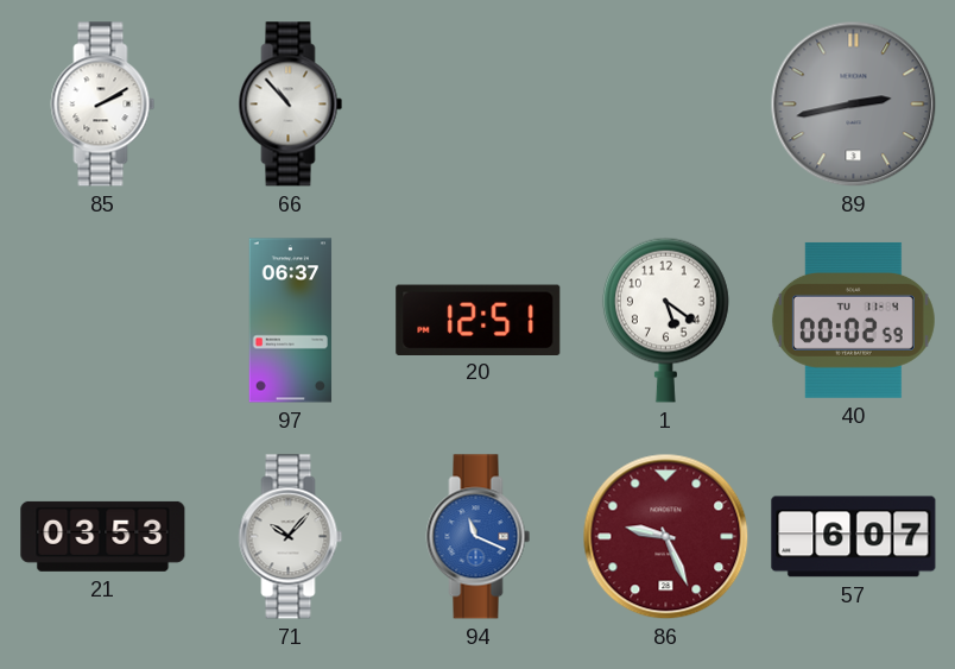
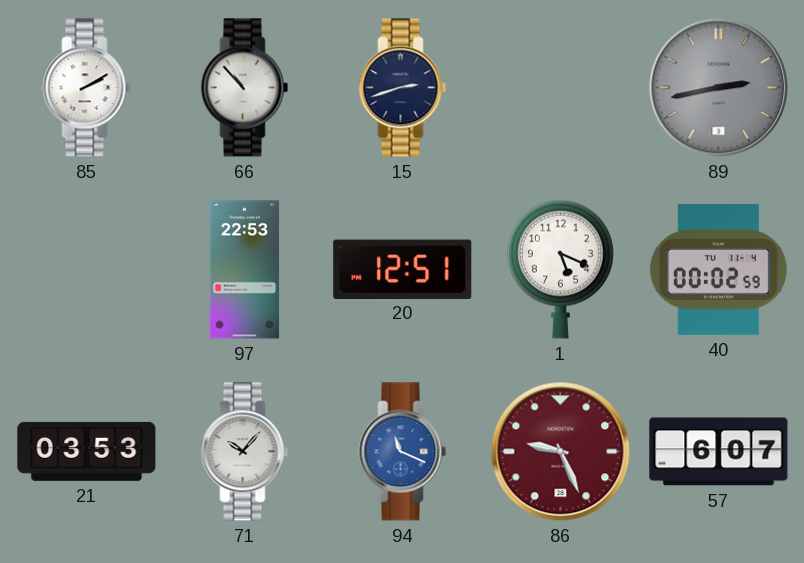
15: none -> 2:42 (403, 88)
97: 06:37 -> 22:53 (245, 270)
1: 5:21 -> 5:19 (560, 269)
